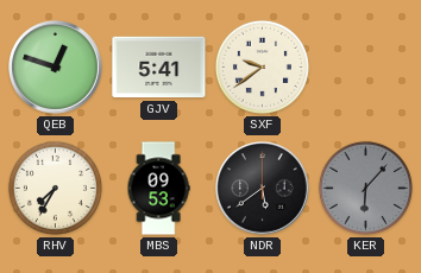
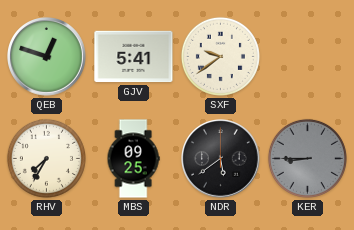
MBS: 09:53 -> 09:25 (133, 159)
KER: 6:07 -> 8:45 (307, 158)
